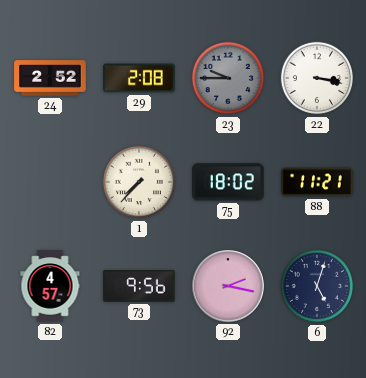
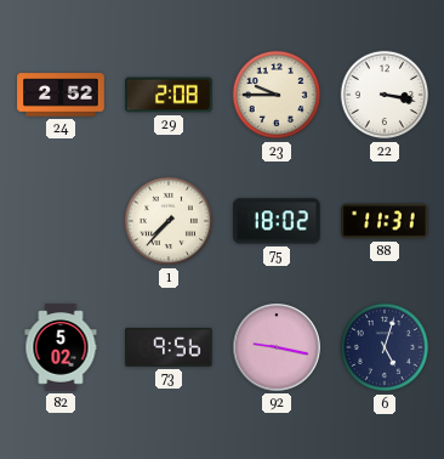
23 dial: grey -> cream (277, 95)
88: 11:21 -> 11:31 (385, 221)
82: 4:57 -> 5:02 (61, 347)
92: 2:17 -> 9:17 (277, 347)
